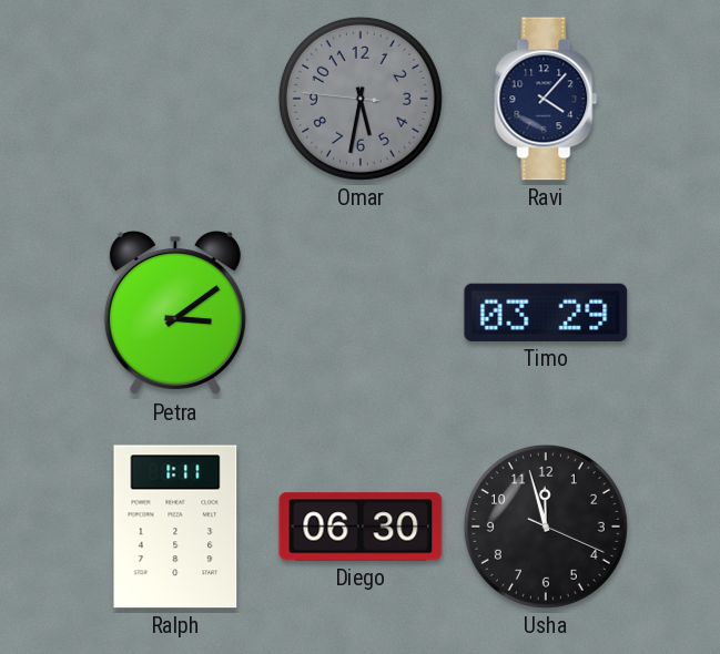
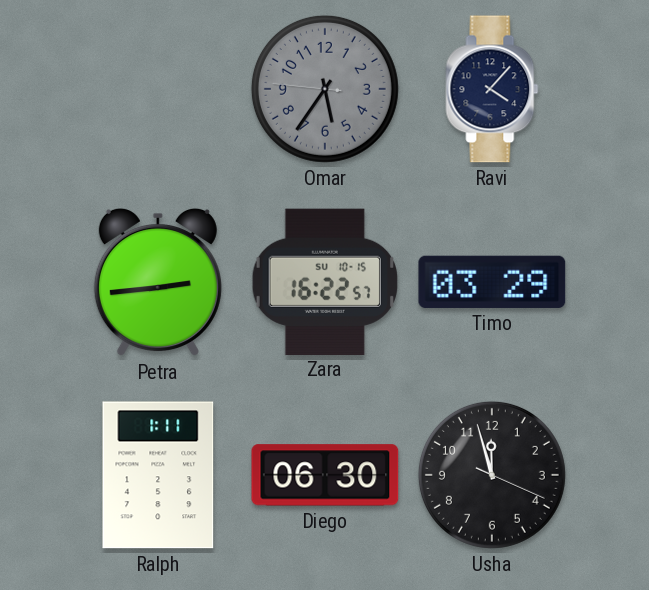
Omar: 5:31 -> 5:35 (325, 89)
Petra: 3:09 -> 2:44 (158, 282)
Zara: none -> 16:22 (324, 281)
